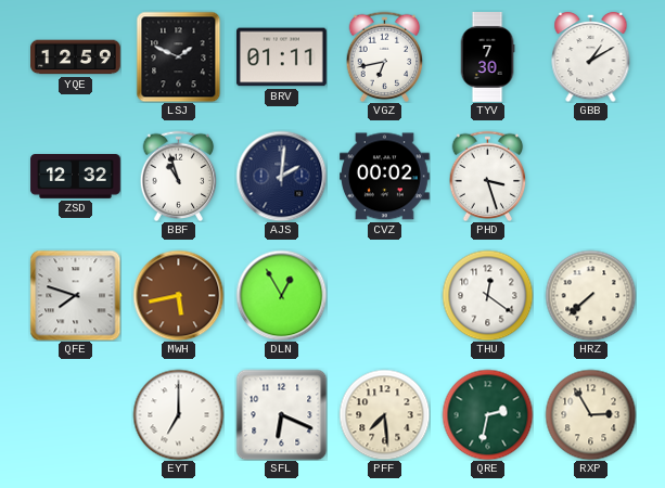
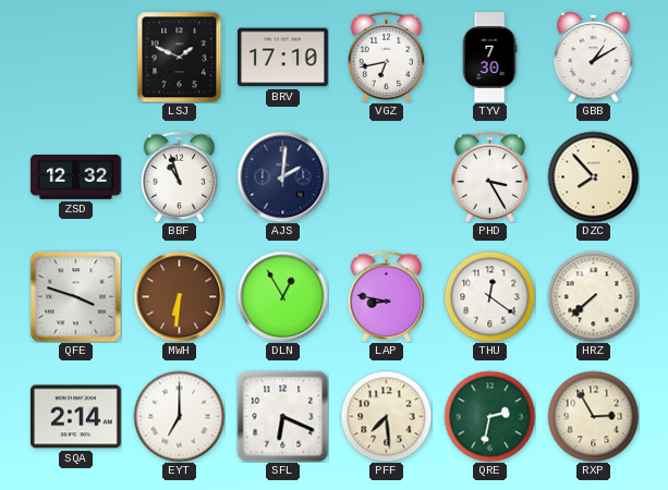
YQE: 12:59 -> none (76, 57)
BRV: 01:11 -> 17:10 (282, 58)
CVZ: 00:02 -> none (385, 177)
PHD: 3:27 -> 3:25 (490, 176)
DZC: none -> 7:53 (593, 176)
QFE: 7:48 -> 3:48 (75, 296)
MWH: 5:43 -> 6:31 (179, 296)
LAP: none -> 8:47 (387, 296)
SQA: none -> 2:14 (76, 417)
